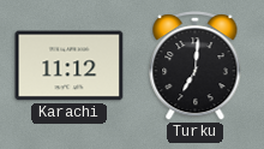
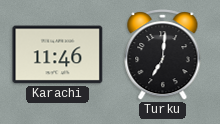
Karachi: 11:12 -> 11:46 (58, 55)
